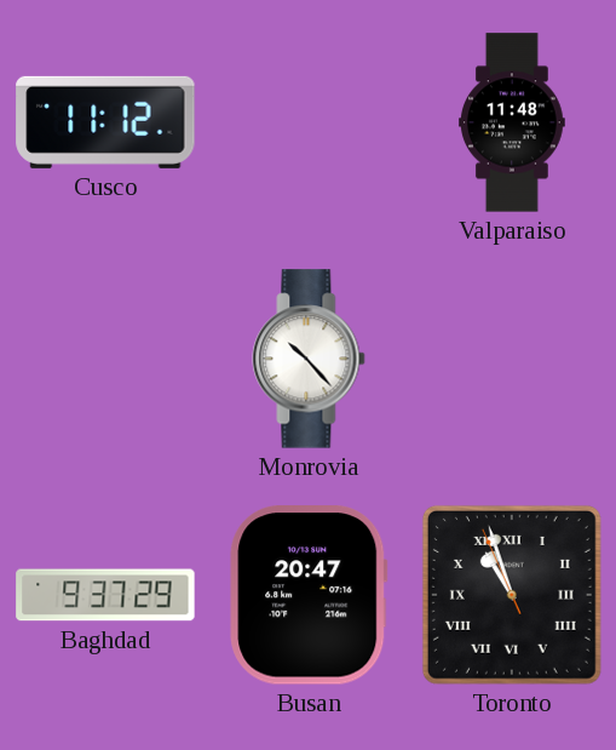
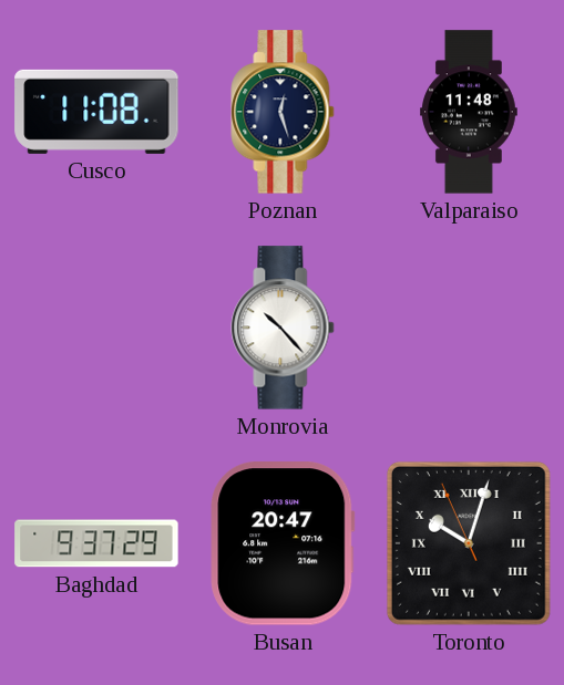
Cusco: 11:12 -> 11:08 (96, 112)
Poznan: none -> 12:27 (283, 112)
Toronto: 10:56 -> 10:02 (469, 543)
